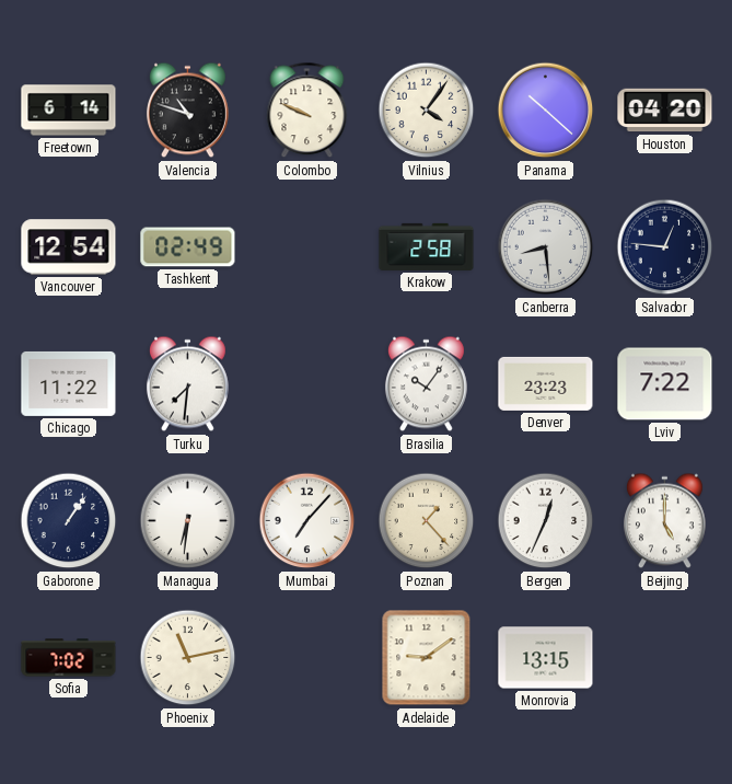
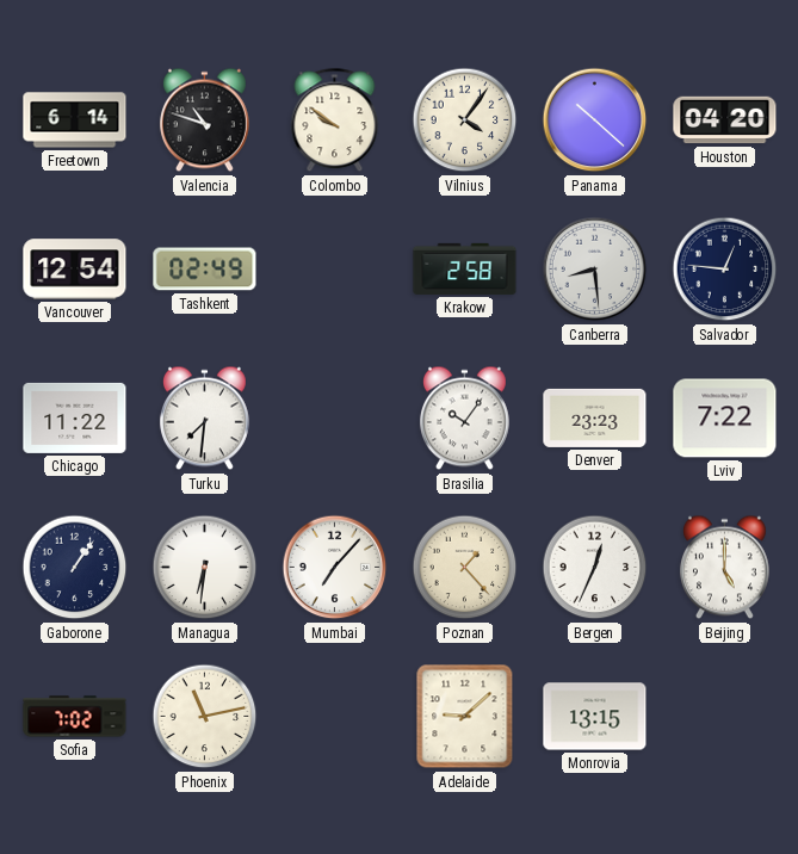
Colombo: 9:49 -> 9:51 (335, 120)
Adelaide: 9:09 -> 9:08 (465, 717)
